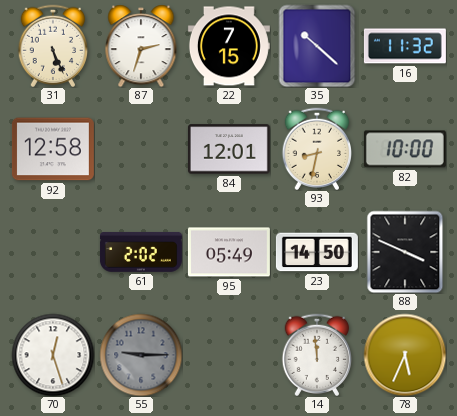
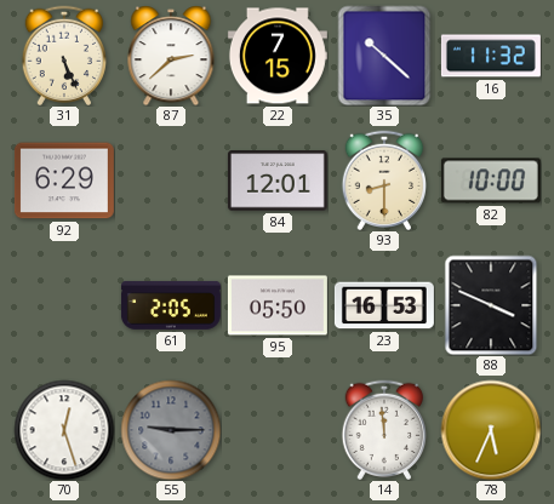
87: 2:33 -> 2:38 (171, 56)
92: 12:58 -> 6:29 (64, 181)
93: 8:32 -> 8:30 (384, 179)
61: 2:02 -> 2:05 (171, 305)
95: 05:49 -> 05:50 (278, 305)
23: 14:50 -> 16:53 (384, 305)
